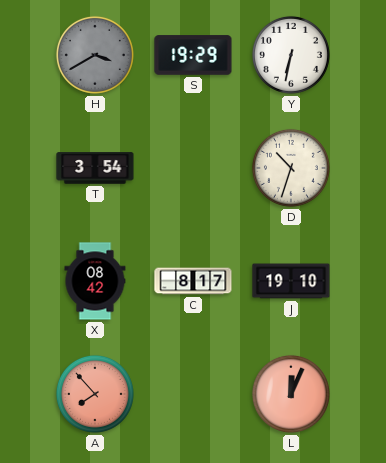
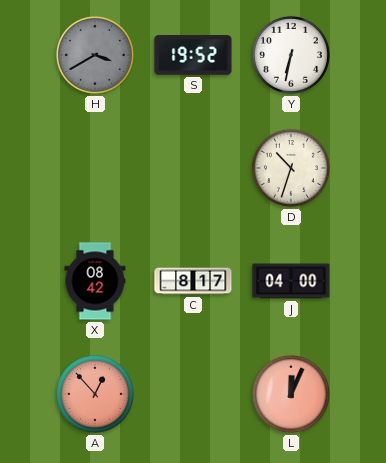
S: 19:29 -> 19:52 (193, 55)
T: 3:54 -> none (95, 168)
J: 19:10 -> 04:00 (291, 281)
A: 7:53 -> 12:53 (95, 394)
